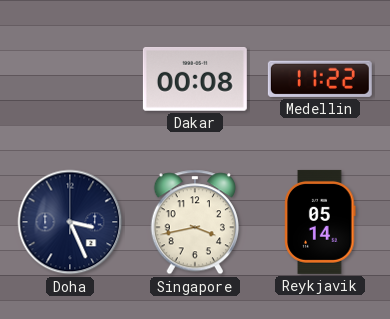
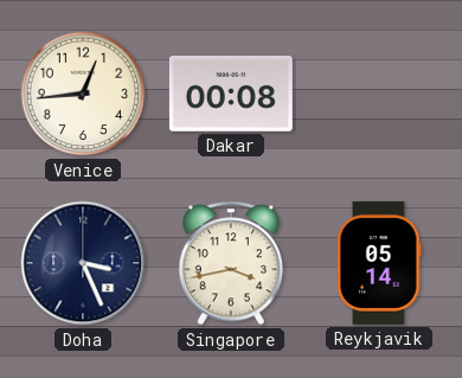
Venice: none -> 12:44 (83, 94)
Medellin: 11:22 -> none (320, 79)
